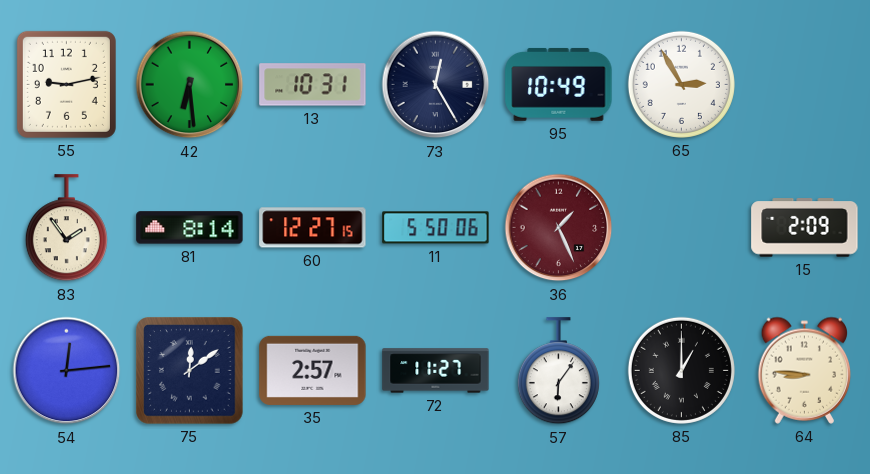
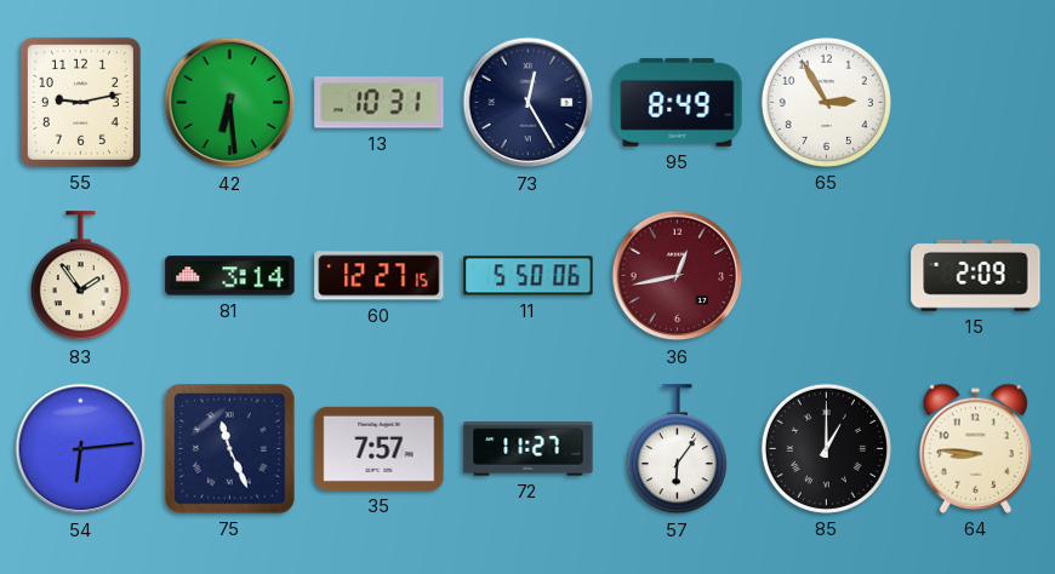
95: 10:49 -> 8:49 (678, 102)
81: 8:14 -> 3:14 (230, 276)
36: 1:26 -> 12:43 (678, 276)
54: 12:14 -> 6:14 (81, 449)
75: 12:09 -> 11:26 (230, 449)
35: 2:57 -> 7:57 (380, 448)
